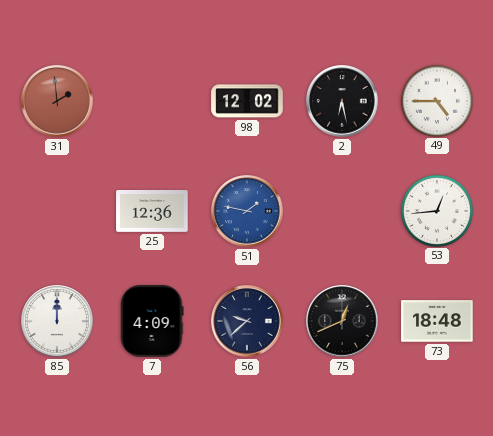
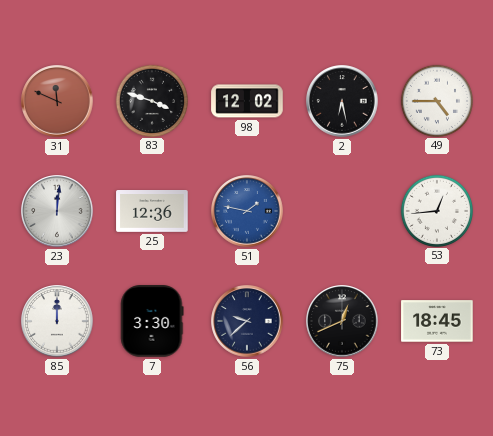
31: 1:59 -> 11:49 (57, 101)
83: none -> 3:48 (151, 100)
23: none -> 12:01 (57, 211)
7: 4:09 -> 3:30 (152, 321)
73: 18:48 -> 18:45 (437, 321)
